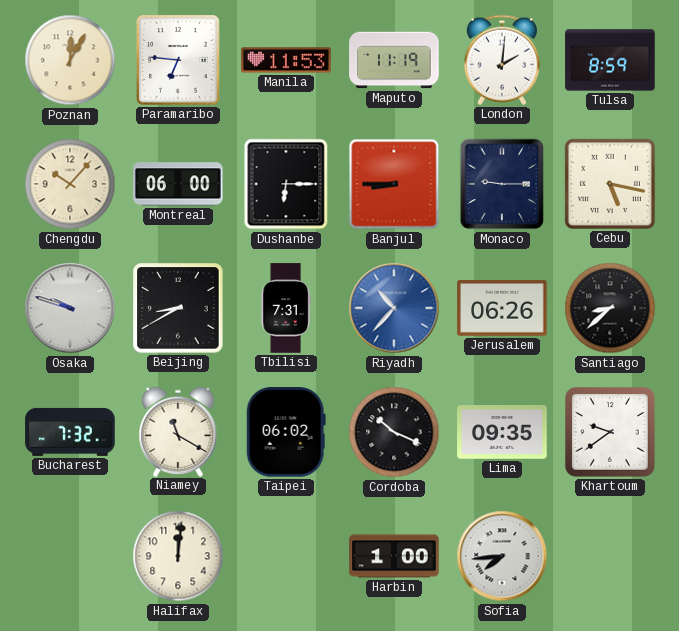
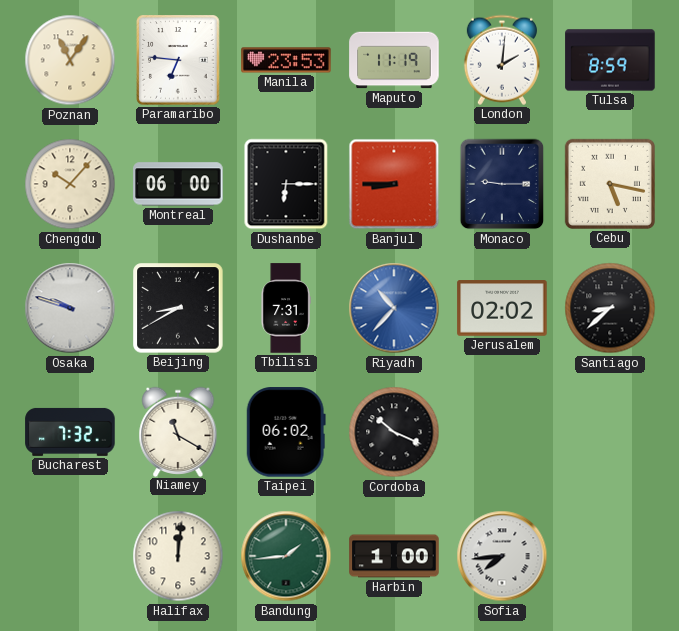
Poznan: 12:05 -> 11:06 (70, 60)
Manila: 11:53 -> 23:53 (286, 60)
Jerusalem: 06:26 -> 02:02 (502, 308)
Lima: 09:35 -> none (502, 432)
Khartoum: 9:39 -> none (611, 433)
Bandung: none -> 1:44 (286, 556)
